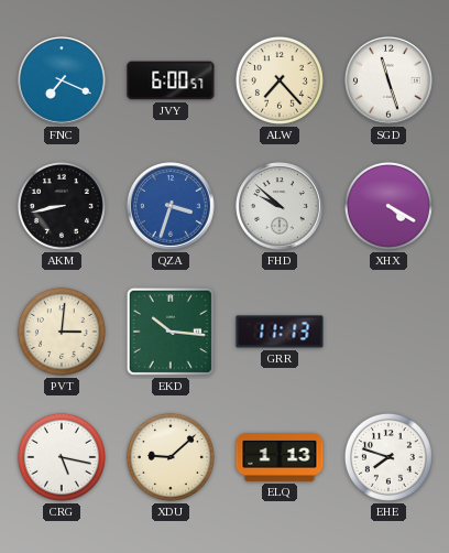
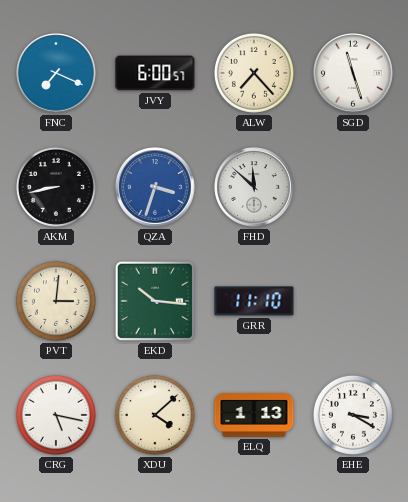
FHD: 9:52 -> 11:52 (254, 187)
XHX: 4:20 -> none (388, 206)
GRR: 11:13 -> 11:10 (254, 301)
XDU: 9:08 -> 4:08 (155, 415)
EHE: 7:48 -> 3:20 (353, 415)
